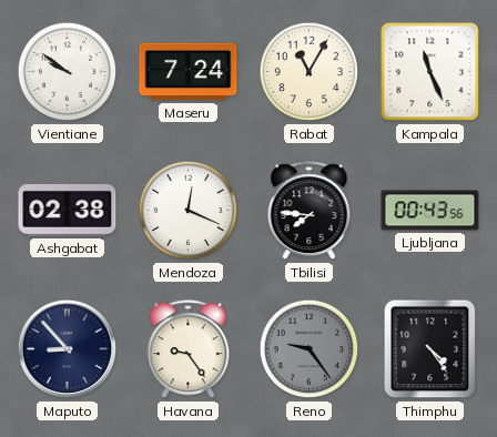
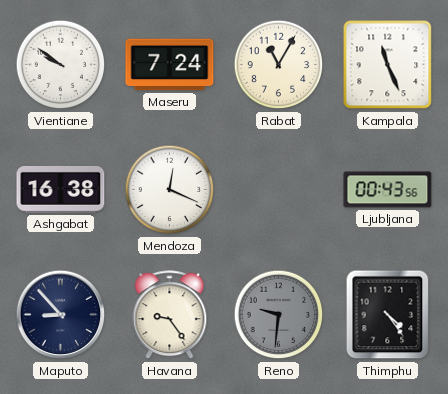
Ashgabat: 02:38 -> 16:38 (61, 189)
Tbilisi: 7:46 -> none (310, 211)
Reno: 9:24 -> 9:31 (279, 315)
